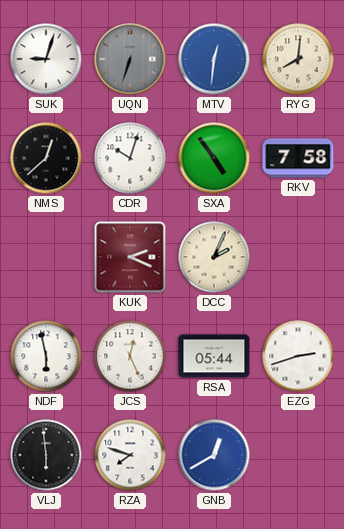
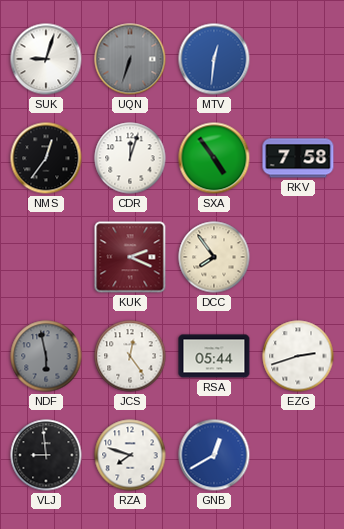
RYG: 8:01 -> none (298, 59)
NMS: 12:38 -> 12:36 (46, 158)
CDR: 10:03 -> 12:03 (130, 158)
DCC: 2:04 -> 7:54 (214, 257)
NDF dial: white -> grey (46, 356)
JCS: 12:26 -> 12:24 (130, 356)
VLJ: 5:59 -> 8:59 (46, 455)
